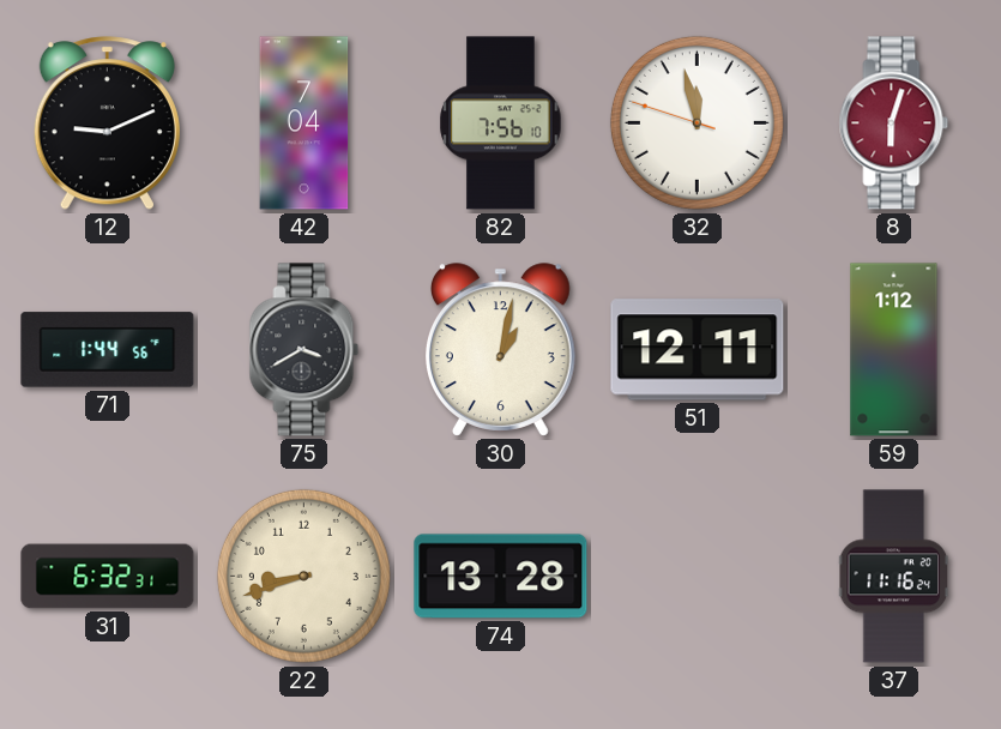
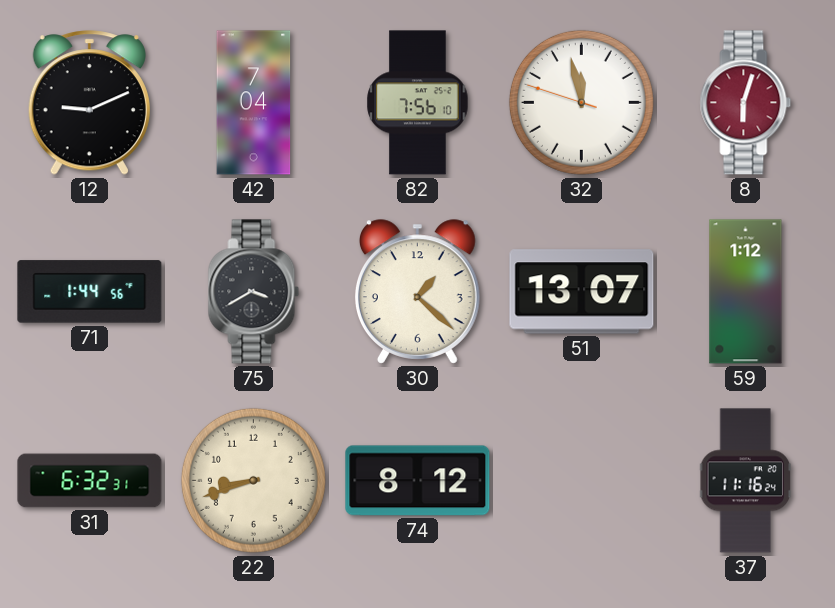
30: 1:02 -> 1:22 (417, 292)
51: 12:11 -> 13:07 (582, 292)
74: 13:28 -> 8:12 (418, 481)
